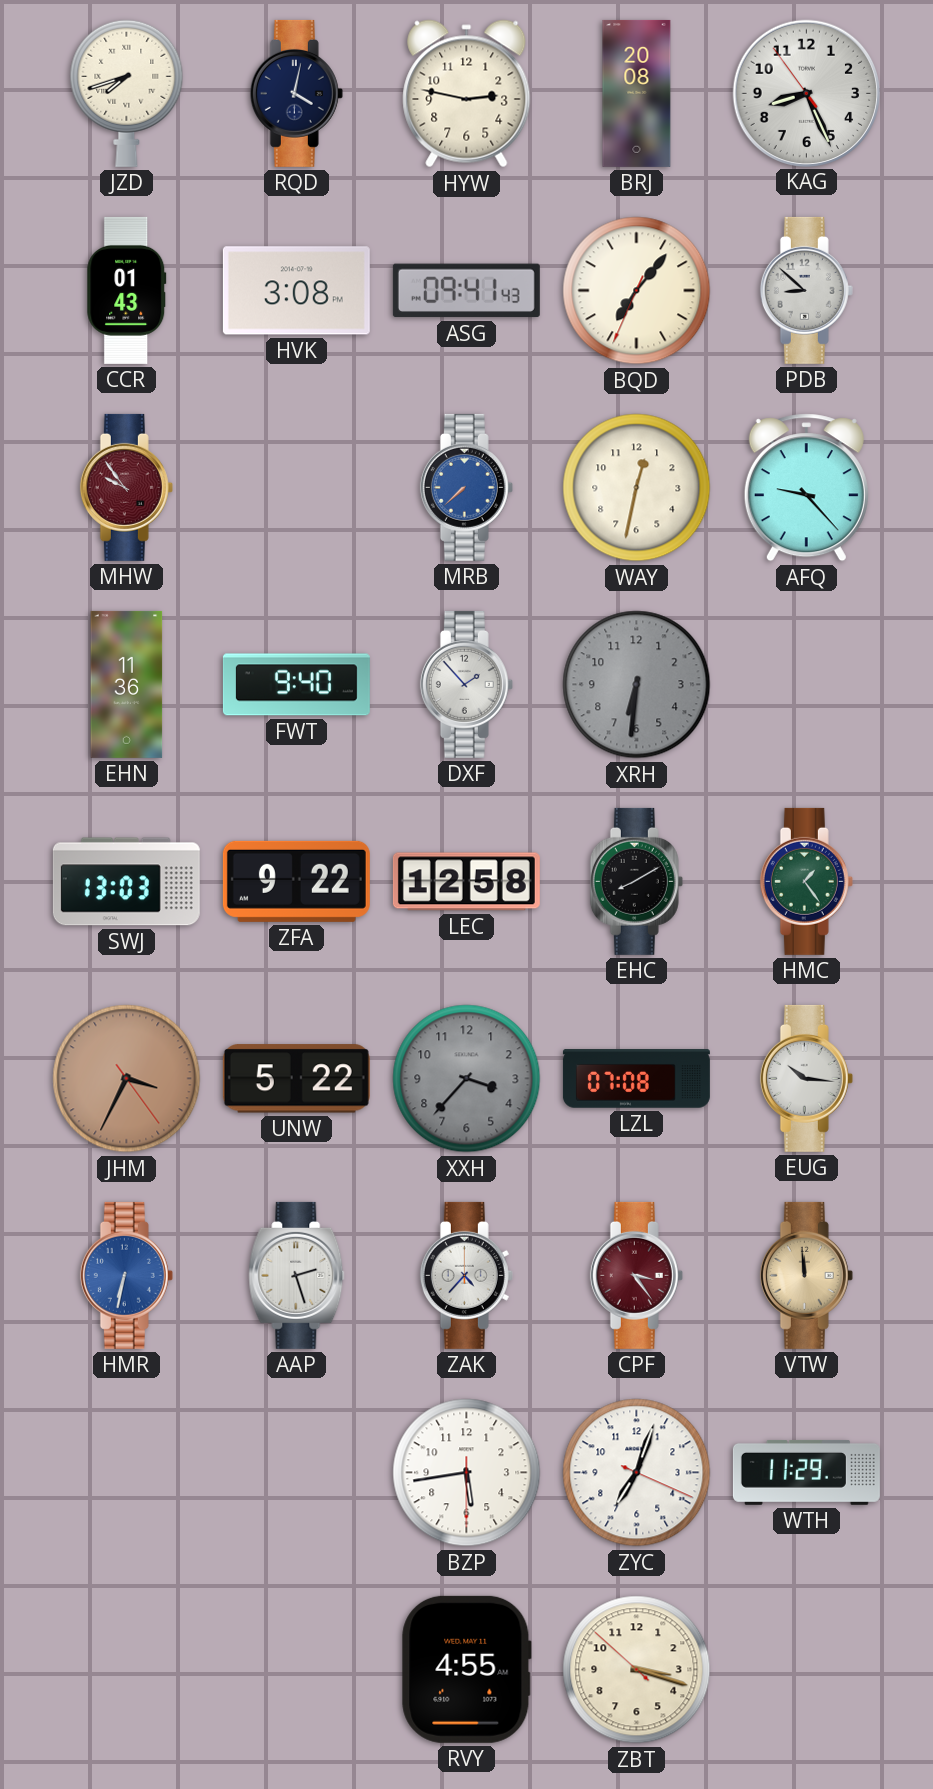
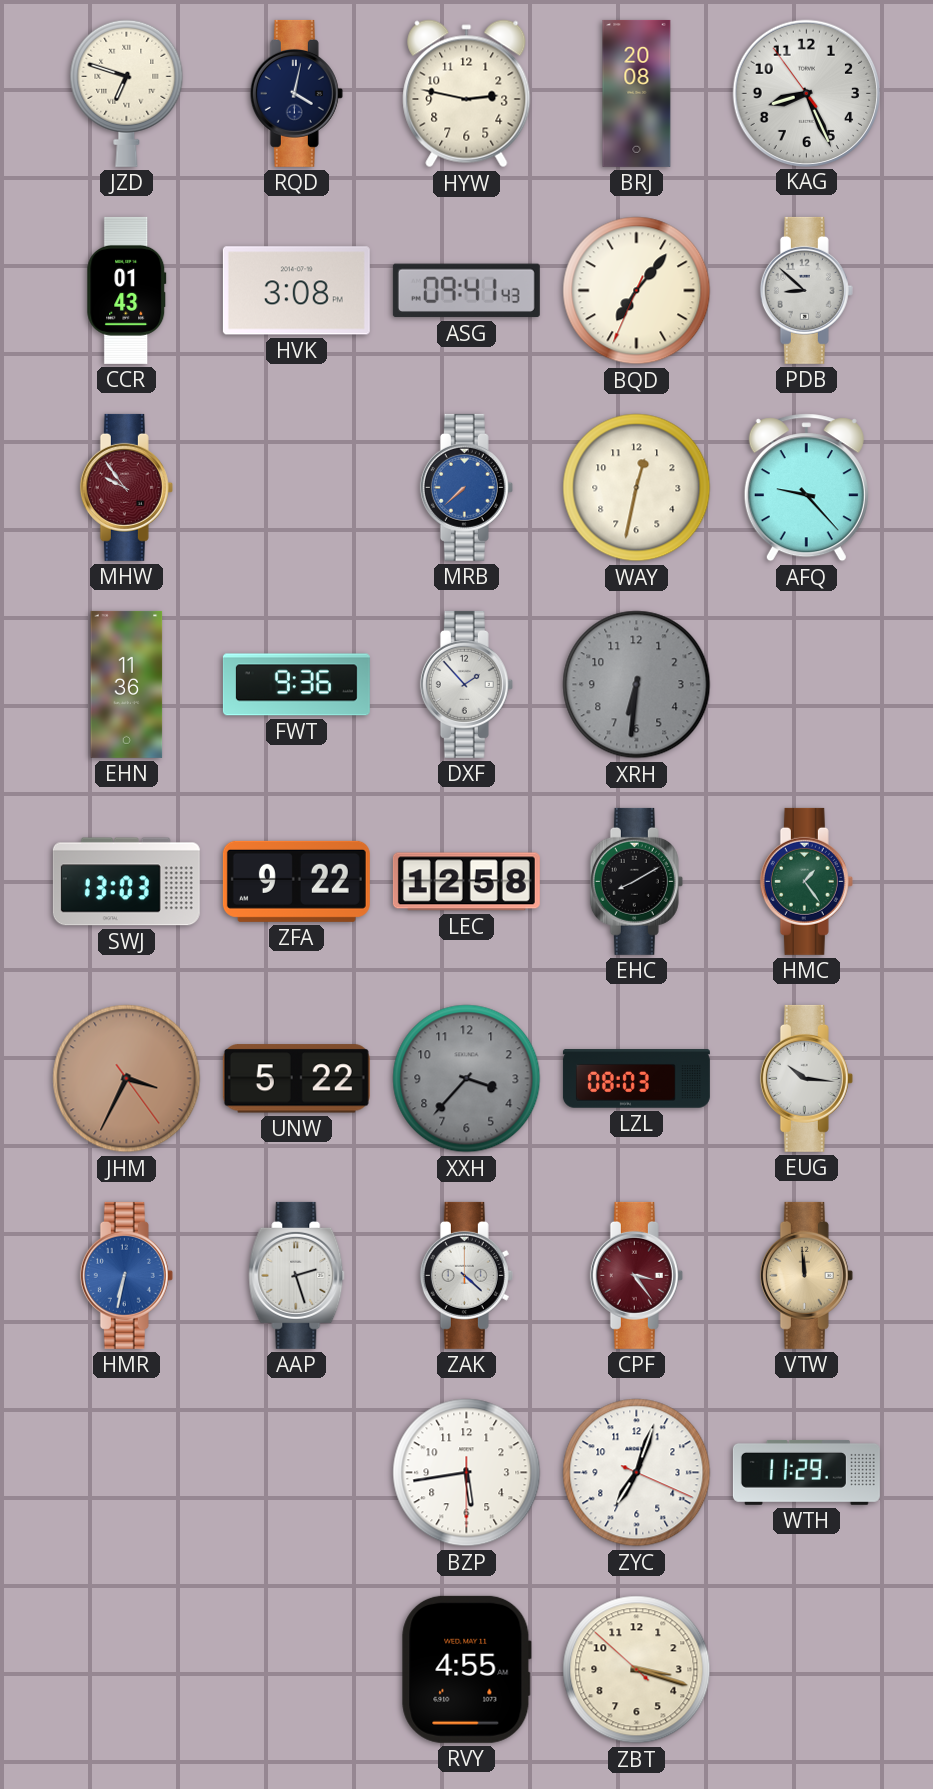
JZD: 7:42 -> 6:48 (127, 93)
FWT: 9:40 -> 9:36 (296, 685)
LZL: 07:08 -> 08:03 (636, 1079)
ZAK: 4:37 -> 4:22 (466, 1275)
